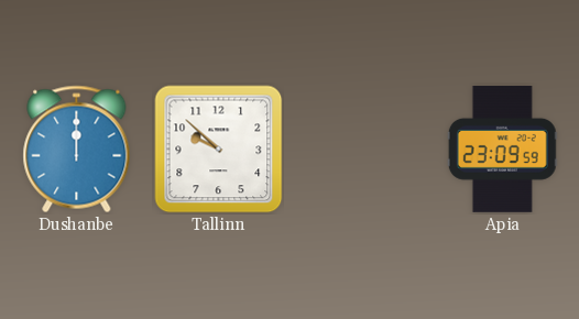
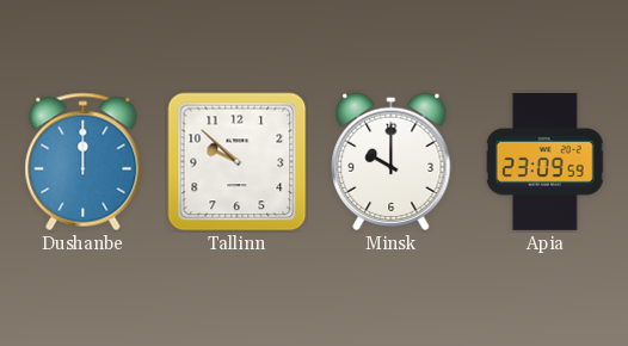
Minsk: none -> 10:00 (392, 161)
